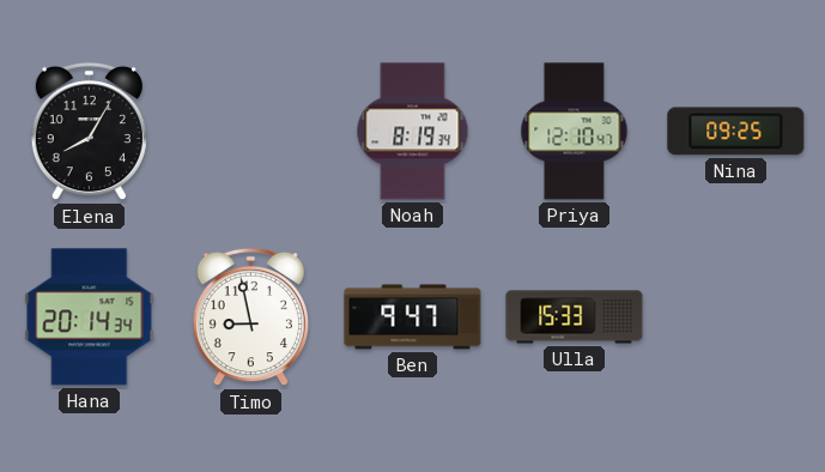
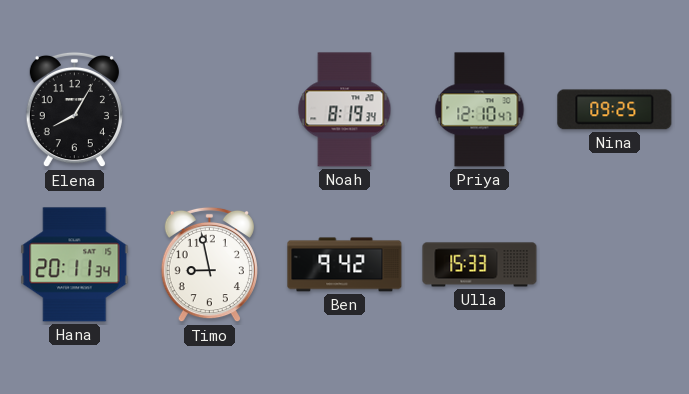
Hana: 20:14 -> 20:11 (75, 265)
Ben: 9:47 -> 9:42 (345, 265)
